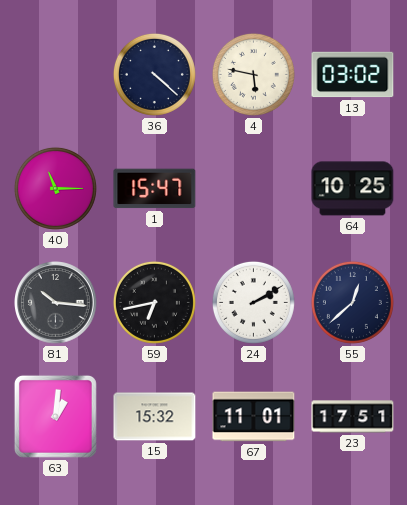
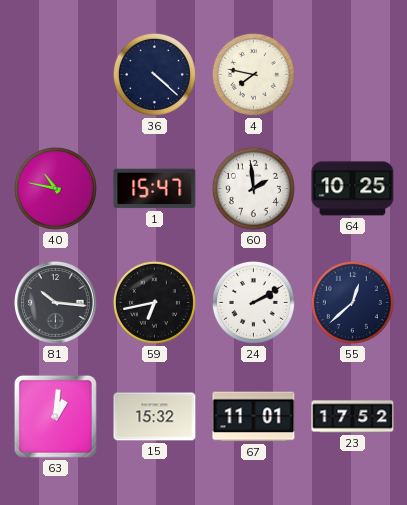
4: 5:47 -> 7:47 (253, 74)
13: 03:02 -> none (353, 75)
40: 11:15 -> 10:47 (55, 188)
60: none -> 1:59 (253, 188)
23: 17:51 -> 17:52 (353, 417)
